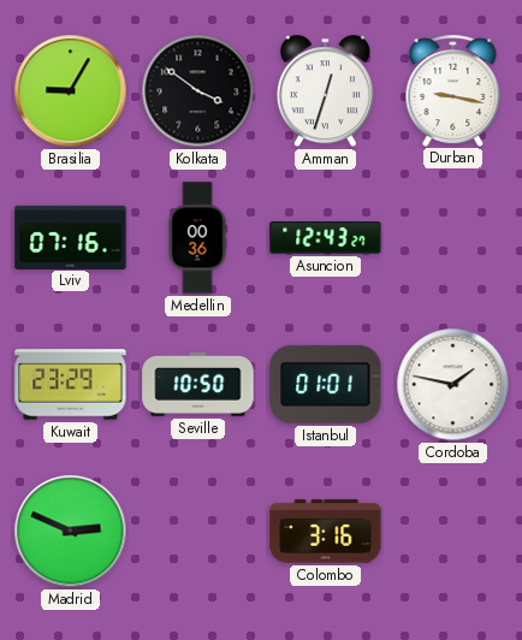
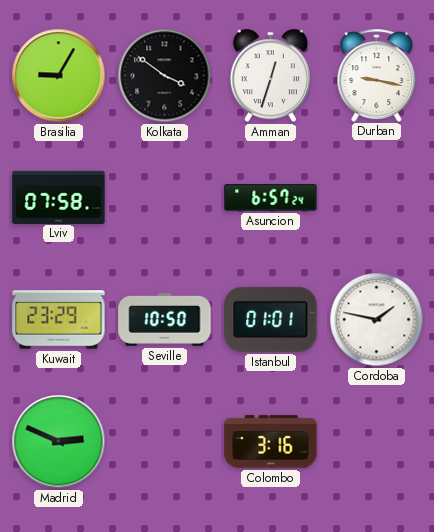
Lviv: 07:16 -> 07:58 (59, 197)
Medellin: 00:36 -> none (197, 238)
Asuncion: 12:43 -> 6:57 (271, 198)
